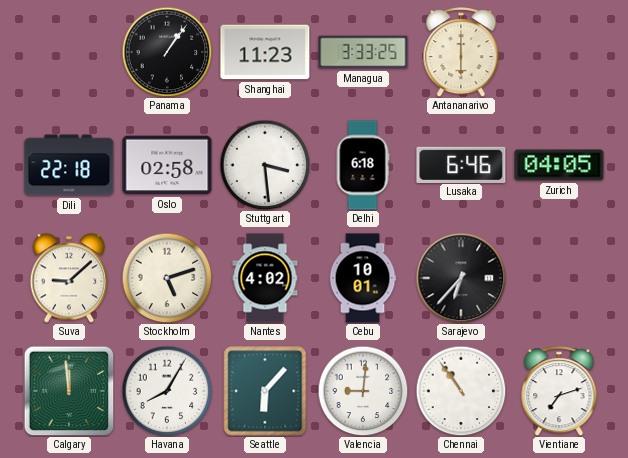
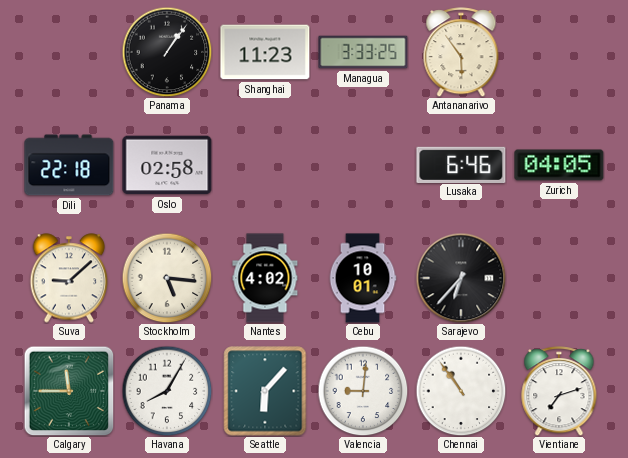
Antananarivo: 6:00 -> 5:54 (461, 52)
Stuttgart: 3:29 -> none (265, 165)
Delhi: 6:18 -> none (363, 165)
Stockholm: 5:12 -> 5:16 (167, 278)
Calgary: 11:59 -> 11:45 (69, 391)
